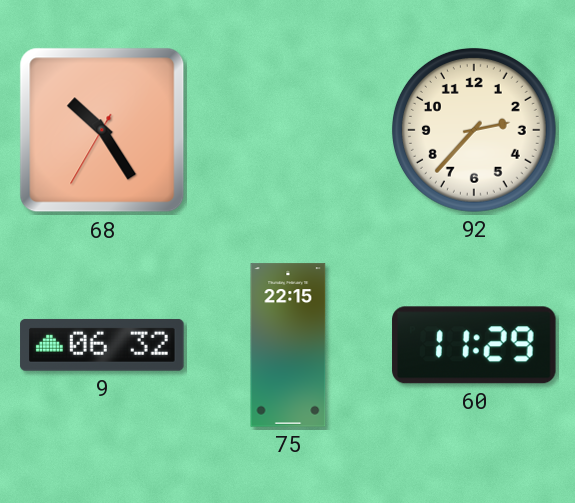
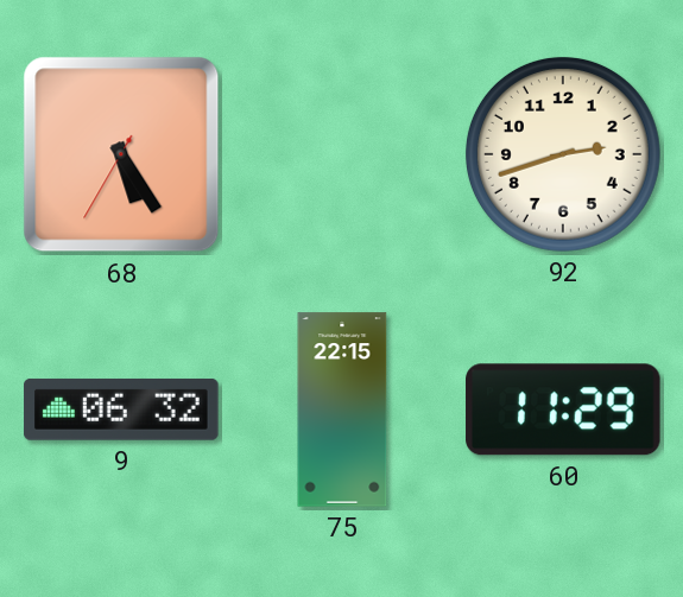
68: 10:24 -> 5:24 (121, 154)
92: 2:37 -> 2:42 (563, 154)
